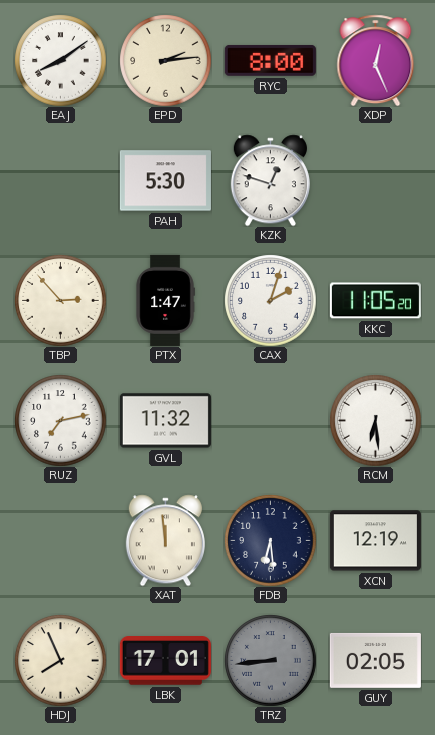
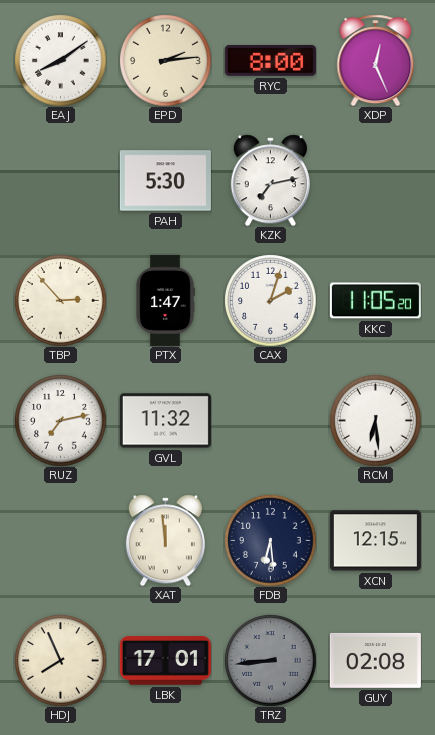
KZK: 12:48 -> 7:13 (270, 180)
XCN: 12:19 -> 12:15 (375, 541)
GUY: 02:05 -> 02:08 (375, 660)
